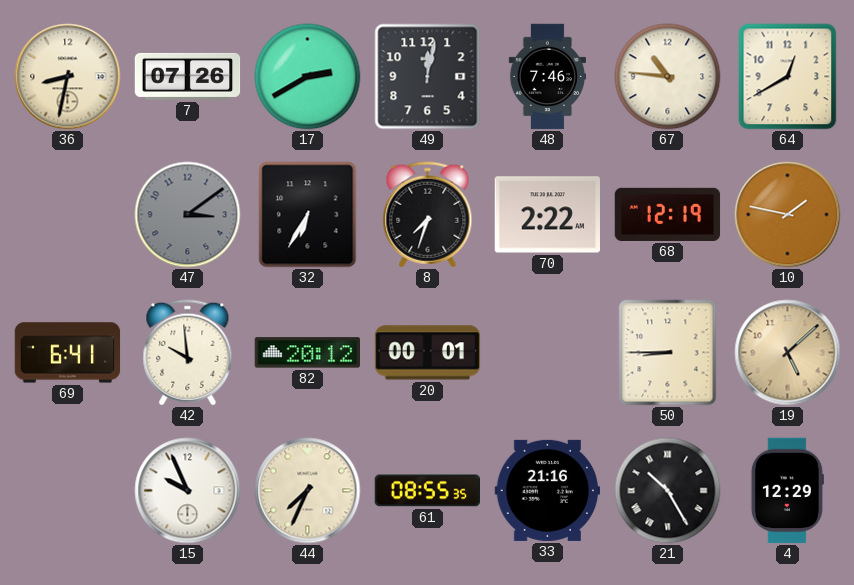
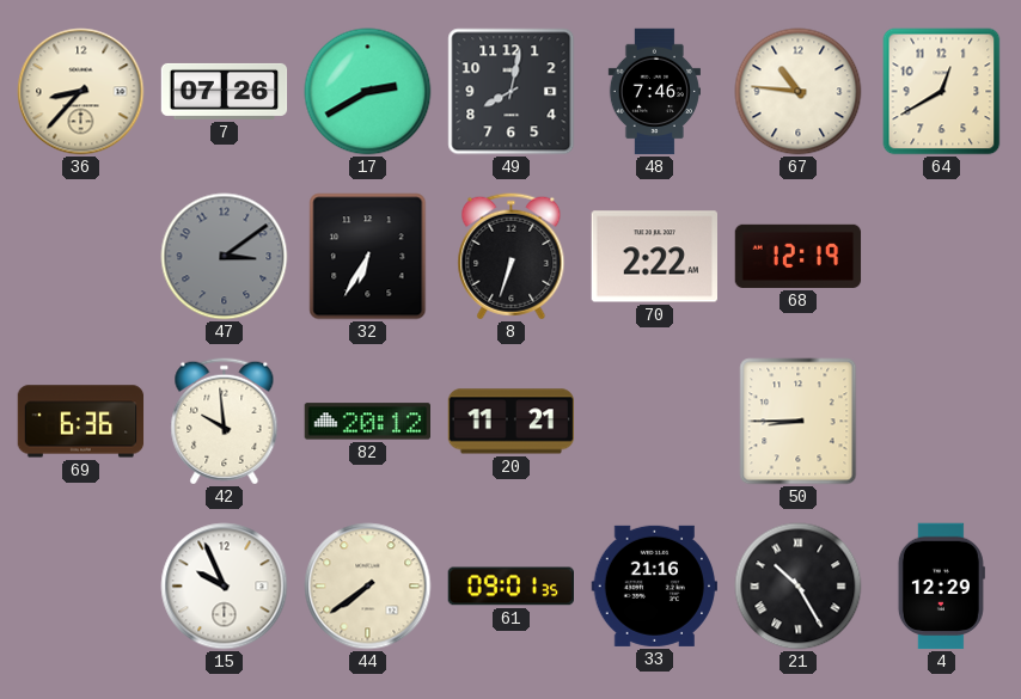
36: 8:32 -> 8:37 (81, 92)
49: 12:02 -> 8:02 (512, 92)
8: 7:33 -> 6:33 (512, 257)
10: 1:47 -> none (788, 215)
69: 6:41 -> 6:36 (81, 422)
20: 00:01 -> 11:21 (512, 422)
19: 5:08 -> none (788, 353)
44: 7:34 -> 7:39 (368, 587)
61: 08:55 -> 09:01 (511, 587)
